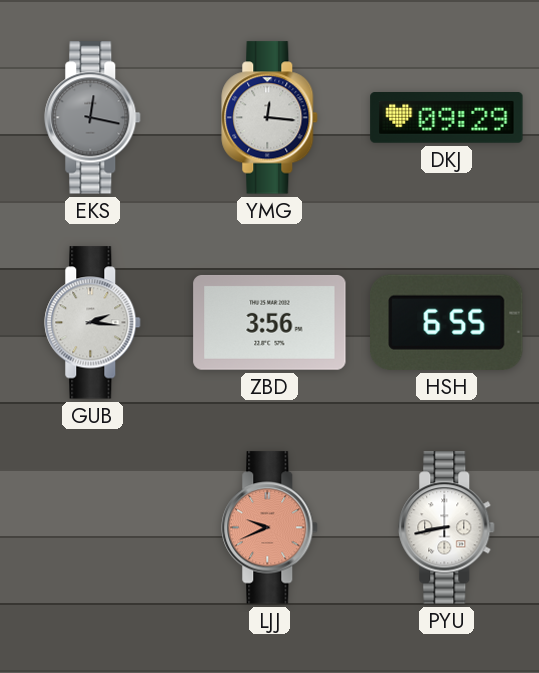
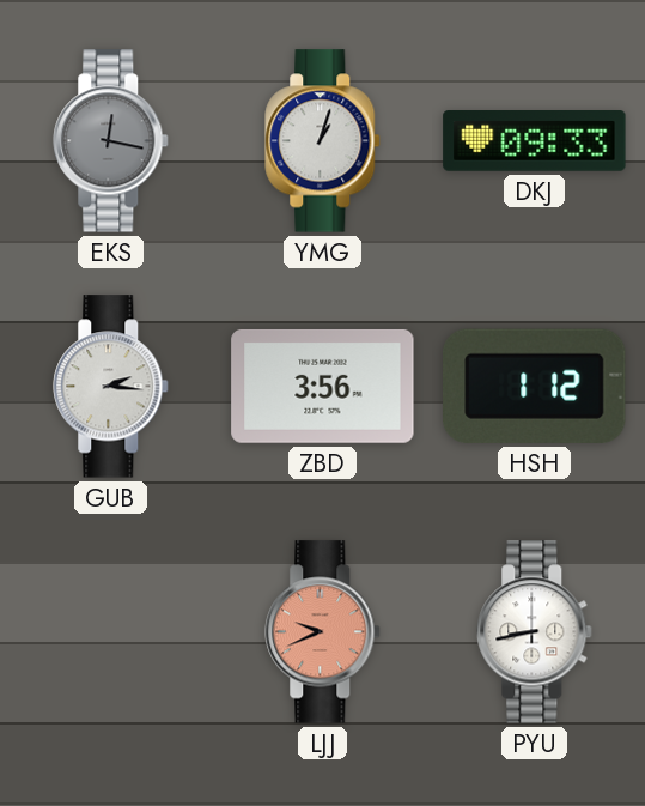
YMG: 12:16 -> 1:03 (323, 141)
DKJ: 09:29 -> 09:33 (535, 141)
HSH: 6:55 -> 1:12 (535, 386)
